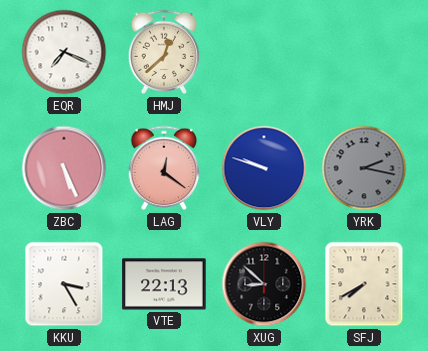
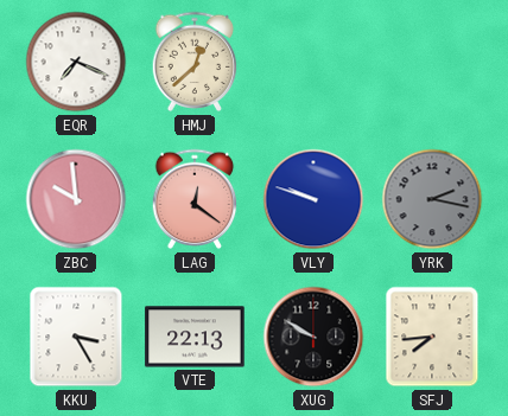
ZBC: 5:26 -> 9:59 (76, 199)
XUG: 8:52 -> 9:50 (313, 337)
SFJ: 7:40 -> 7:44 (432, 337)
